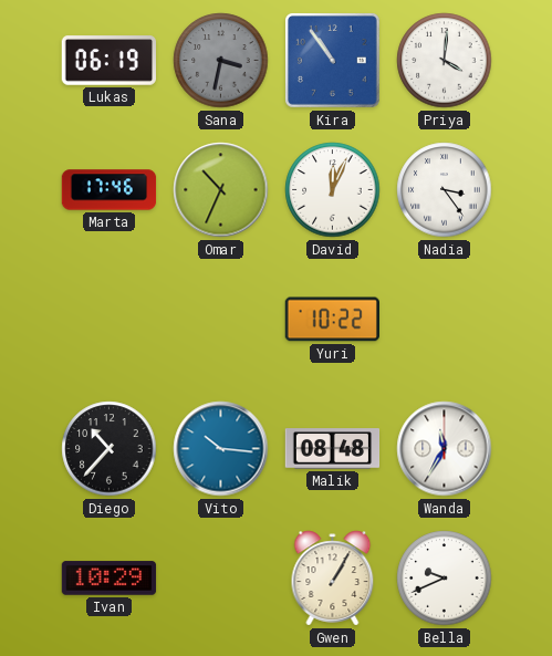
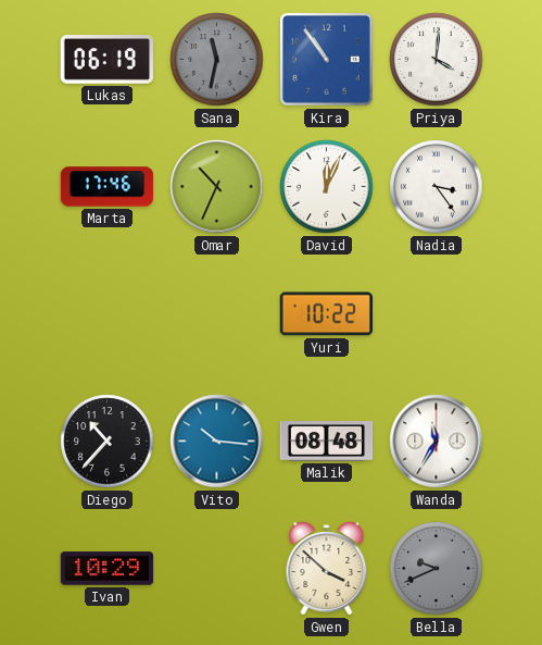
Sana: 3:32 -> 11:32 (217, 60)
Gwen: 1:05 -> 3:52 (327, 569)
Bella dial: white -> grey (437, 569)
